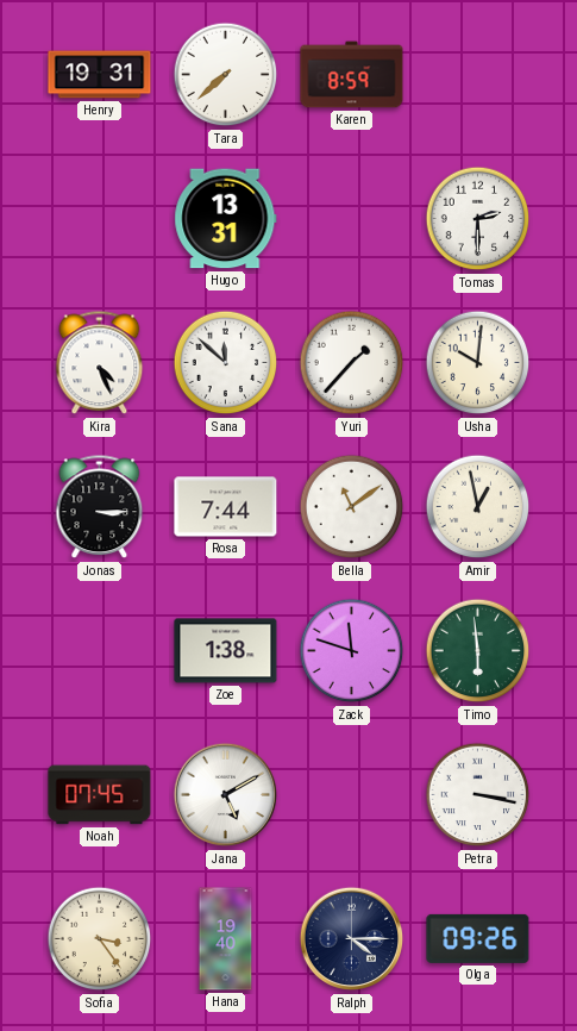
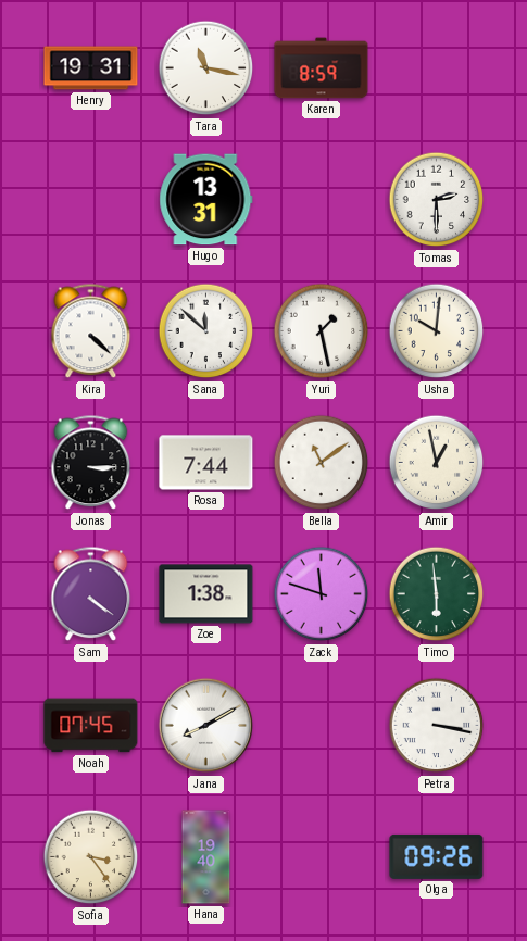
Tara: 7:38 -> 11:17 (206, 68)
Kira: 4:26 -> 4:22 (91, 331)
Yuri: 1:37 -> 1:28 (322, 331)
Sam: none -> 4:21 (91, 594)
Jana: 5:10 -> 8:10 (206, 726)
Ralph: 4:15 -> none (352, 939)
